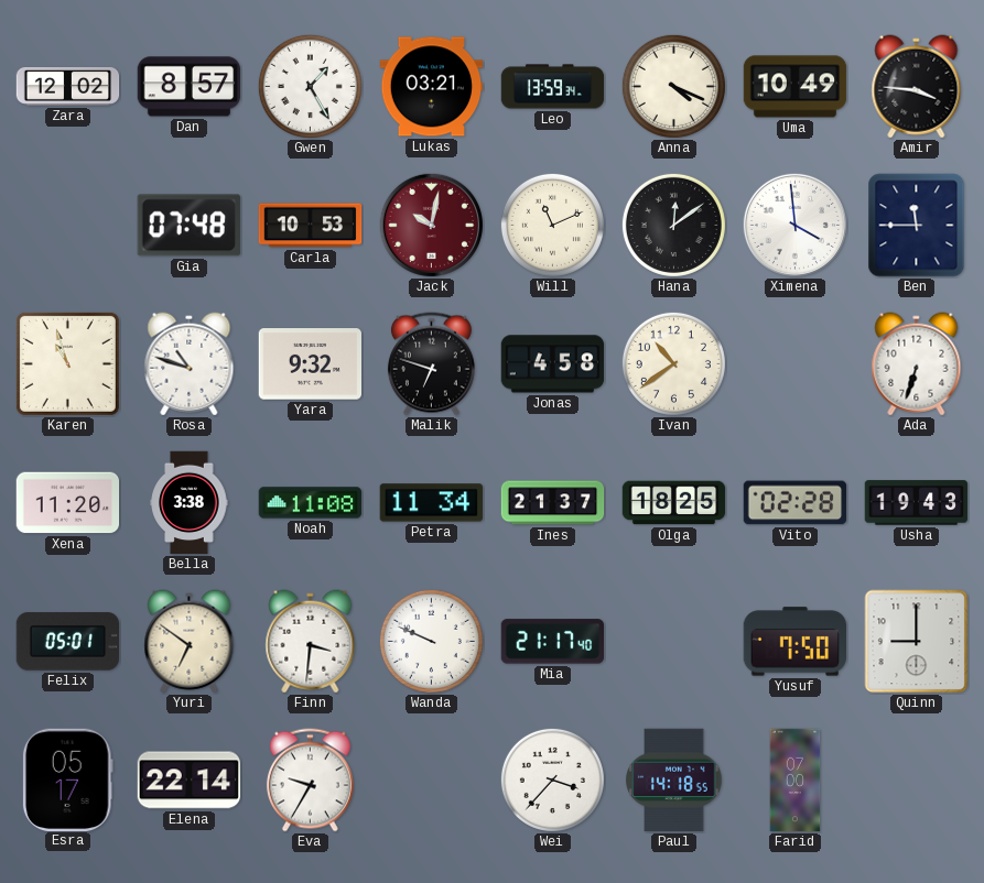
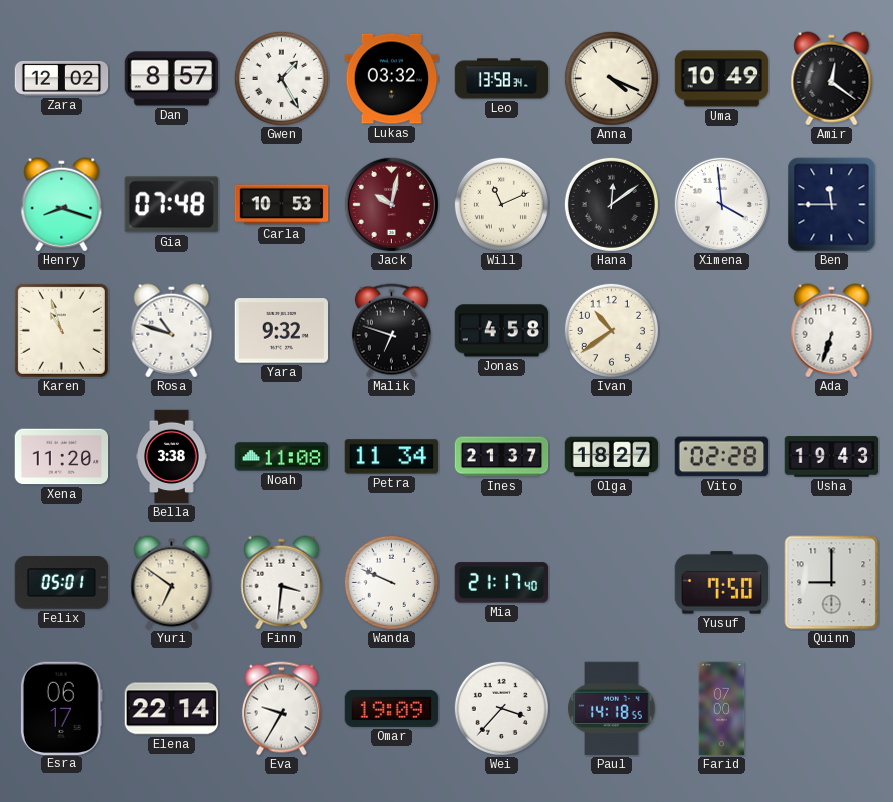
Lukas: 03:21 -> 03:32 (392, 79)
Leo: 13:59 -> 13:58 (502, 79)
Amir: 3:46 -> 12:21 (832, 79)
Henry: none -> 8:18 (62, 205)
Olga: 18:25 -> 18:27 (612, 457)
Esra: 05:17 -> 06:17 (61, 708)
Omar: none -> 19:09 (392, 708)
